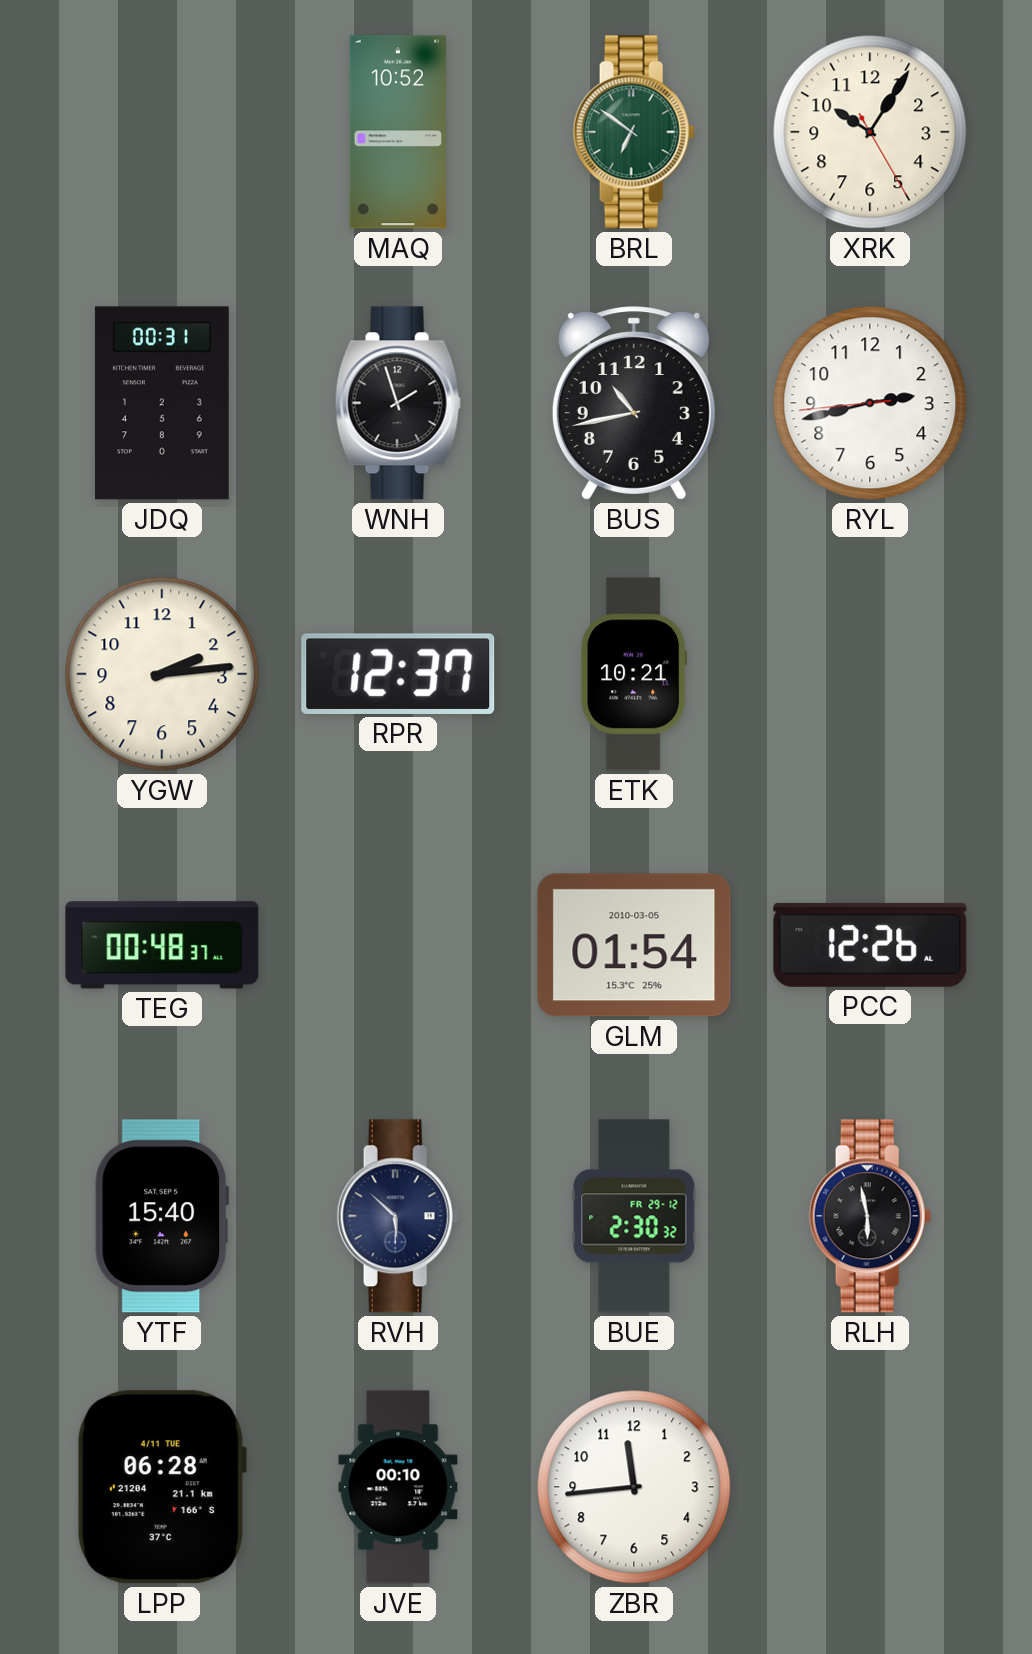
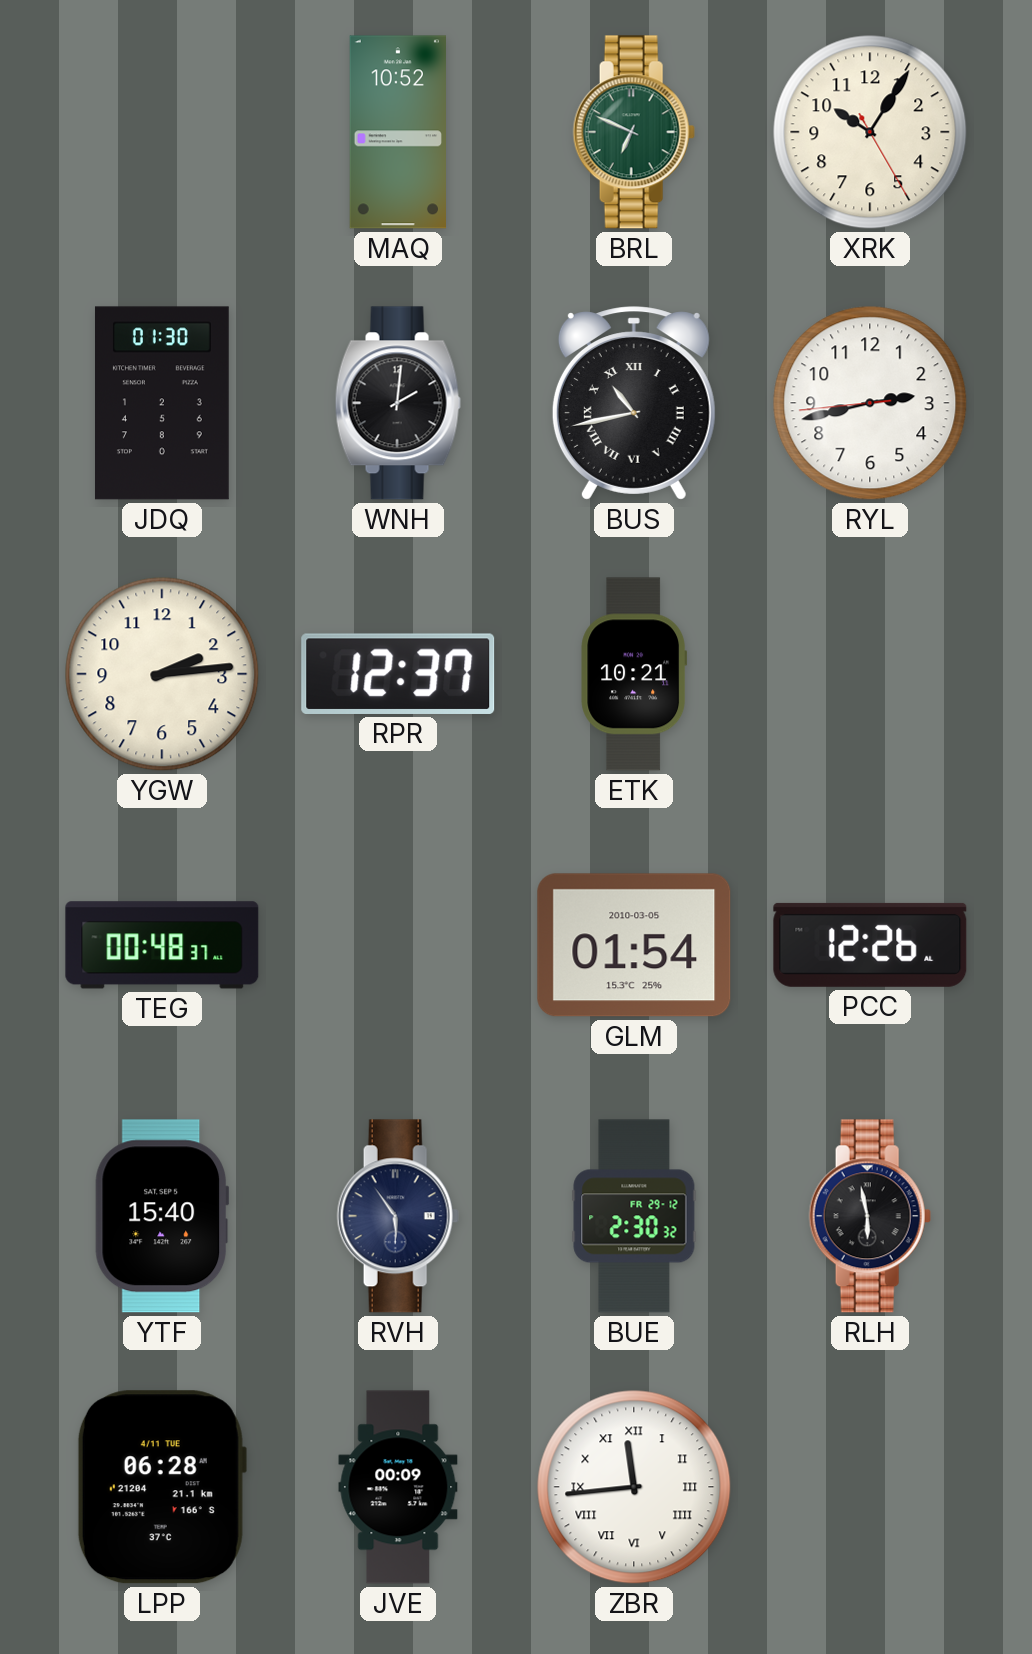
BRL: 6:51 -> 6:49 (634, 132)
JDQ: 00:31 -> 01:30 (162, 403)
WNH: 1:57 -> 2:01 (398, 403)
BUS numerals: Arabic -> Roman (634, 403)
RVH: 5:52 -> 5:54 (398, 1216)
JVE: 00:10 -> 00:09 (398, 1487)
ZBR numerals: Arabic -> Roman (634, 1487)
